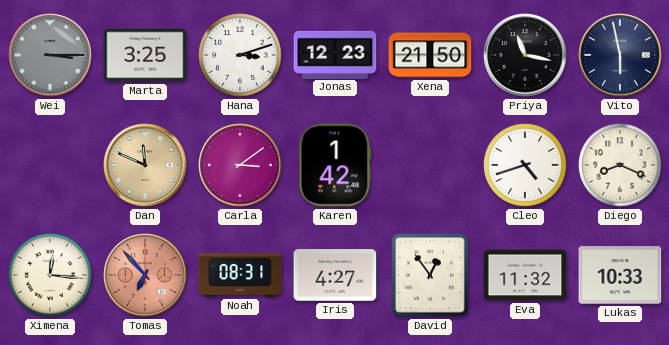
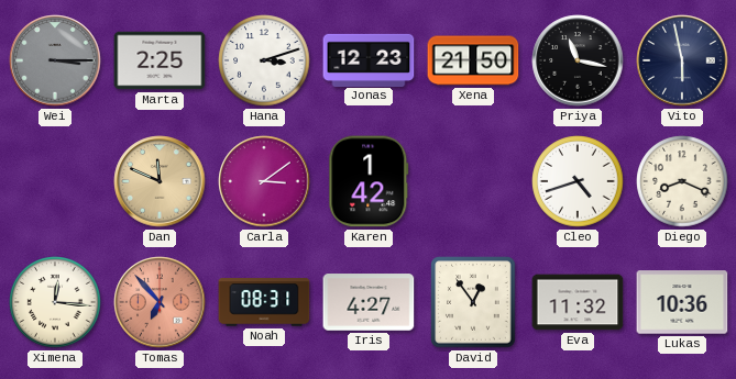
Marta: 3:25 -> 2:25 (160, 60)
Lukas: 10:33 -> 10:36 (682, 302)
